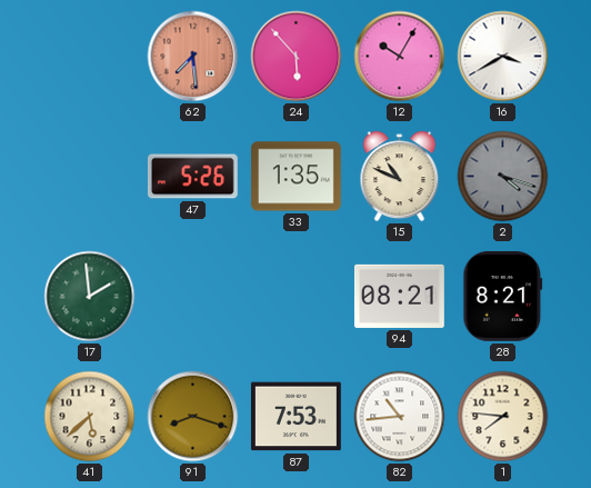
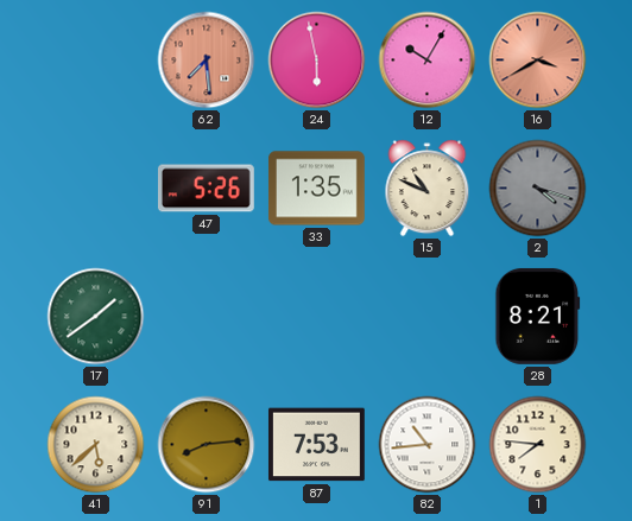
24: 5:53 -> 5:58 (317, 61)
16 dial: white -> salmon (538, 61)
17: 1:59 -> 1:39 (96, 317)
94: 08:21 -> none (399, 296)
91: 8:18 -> 8:14 (207, 445)
